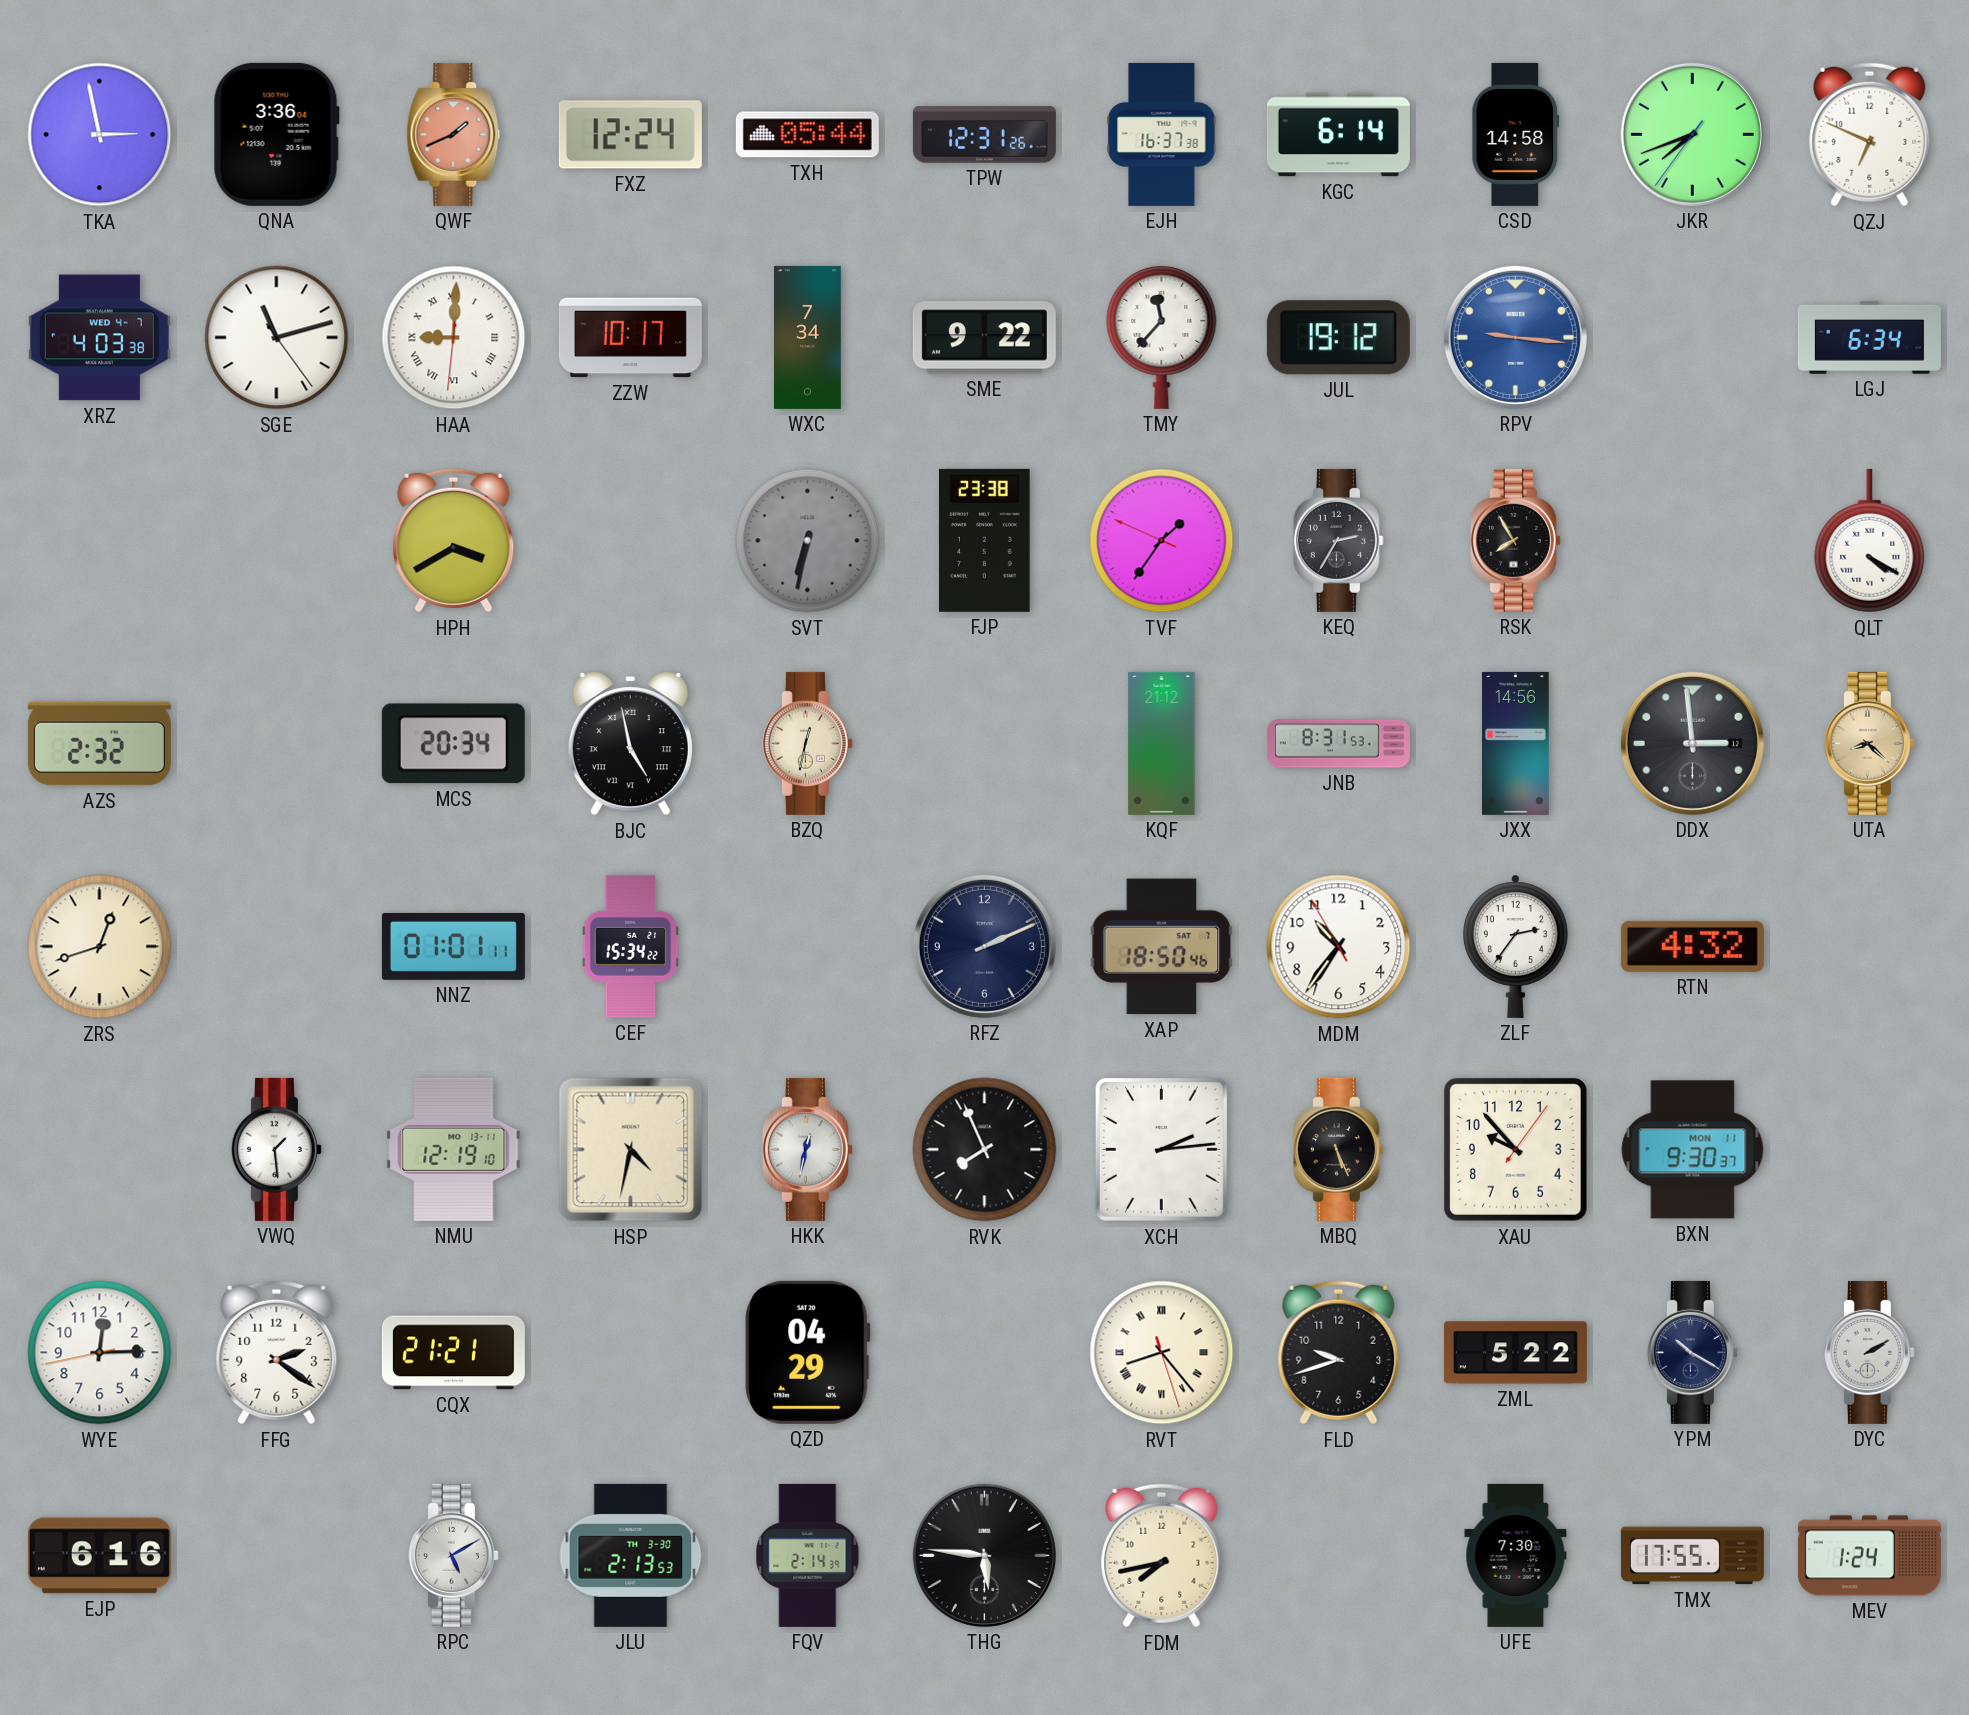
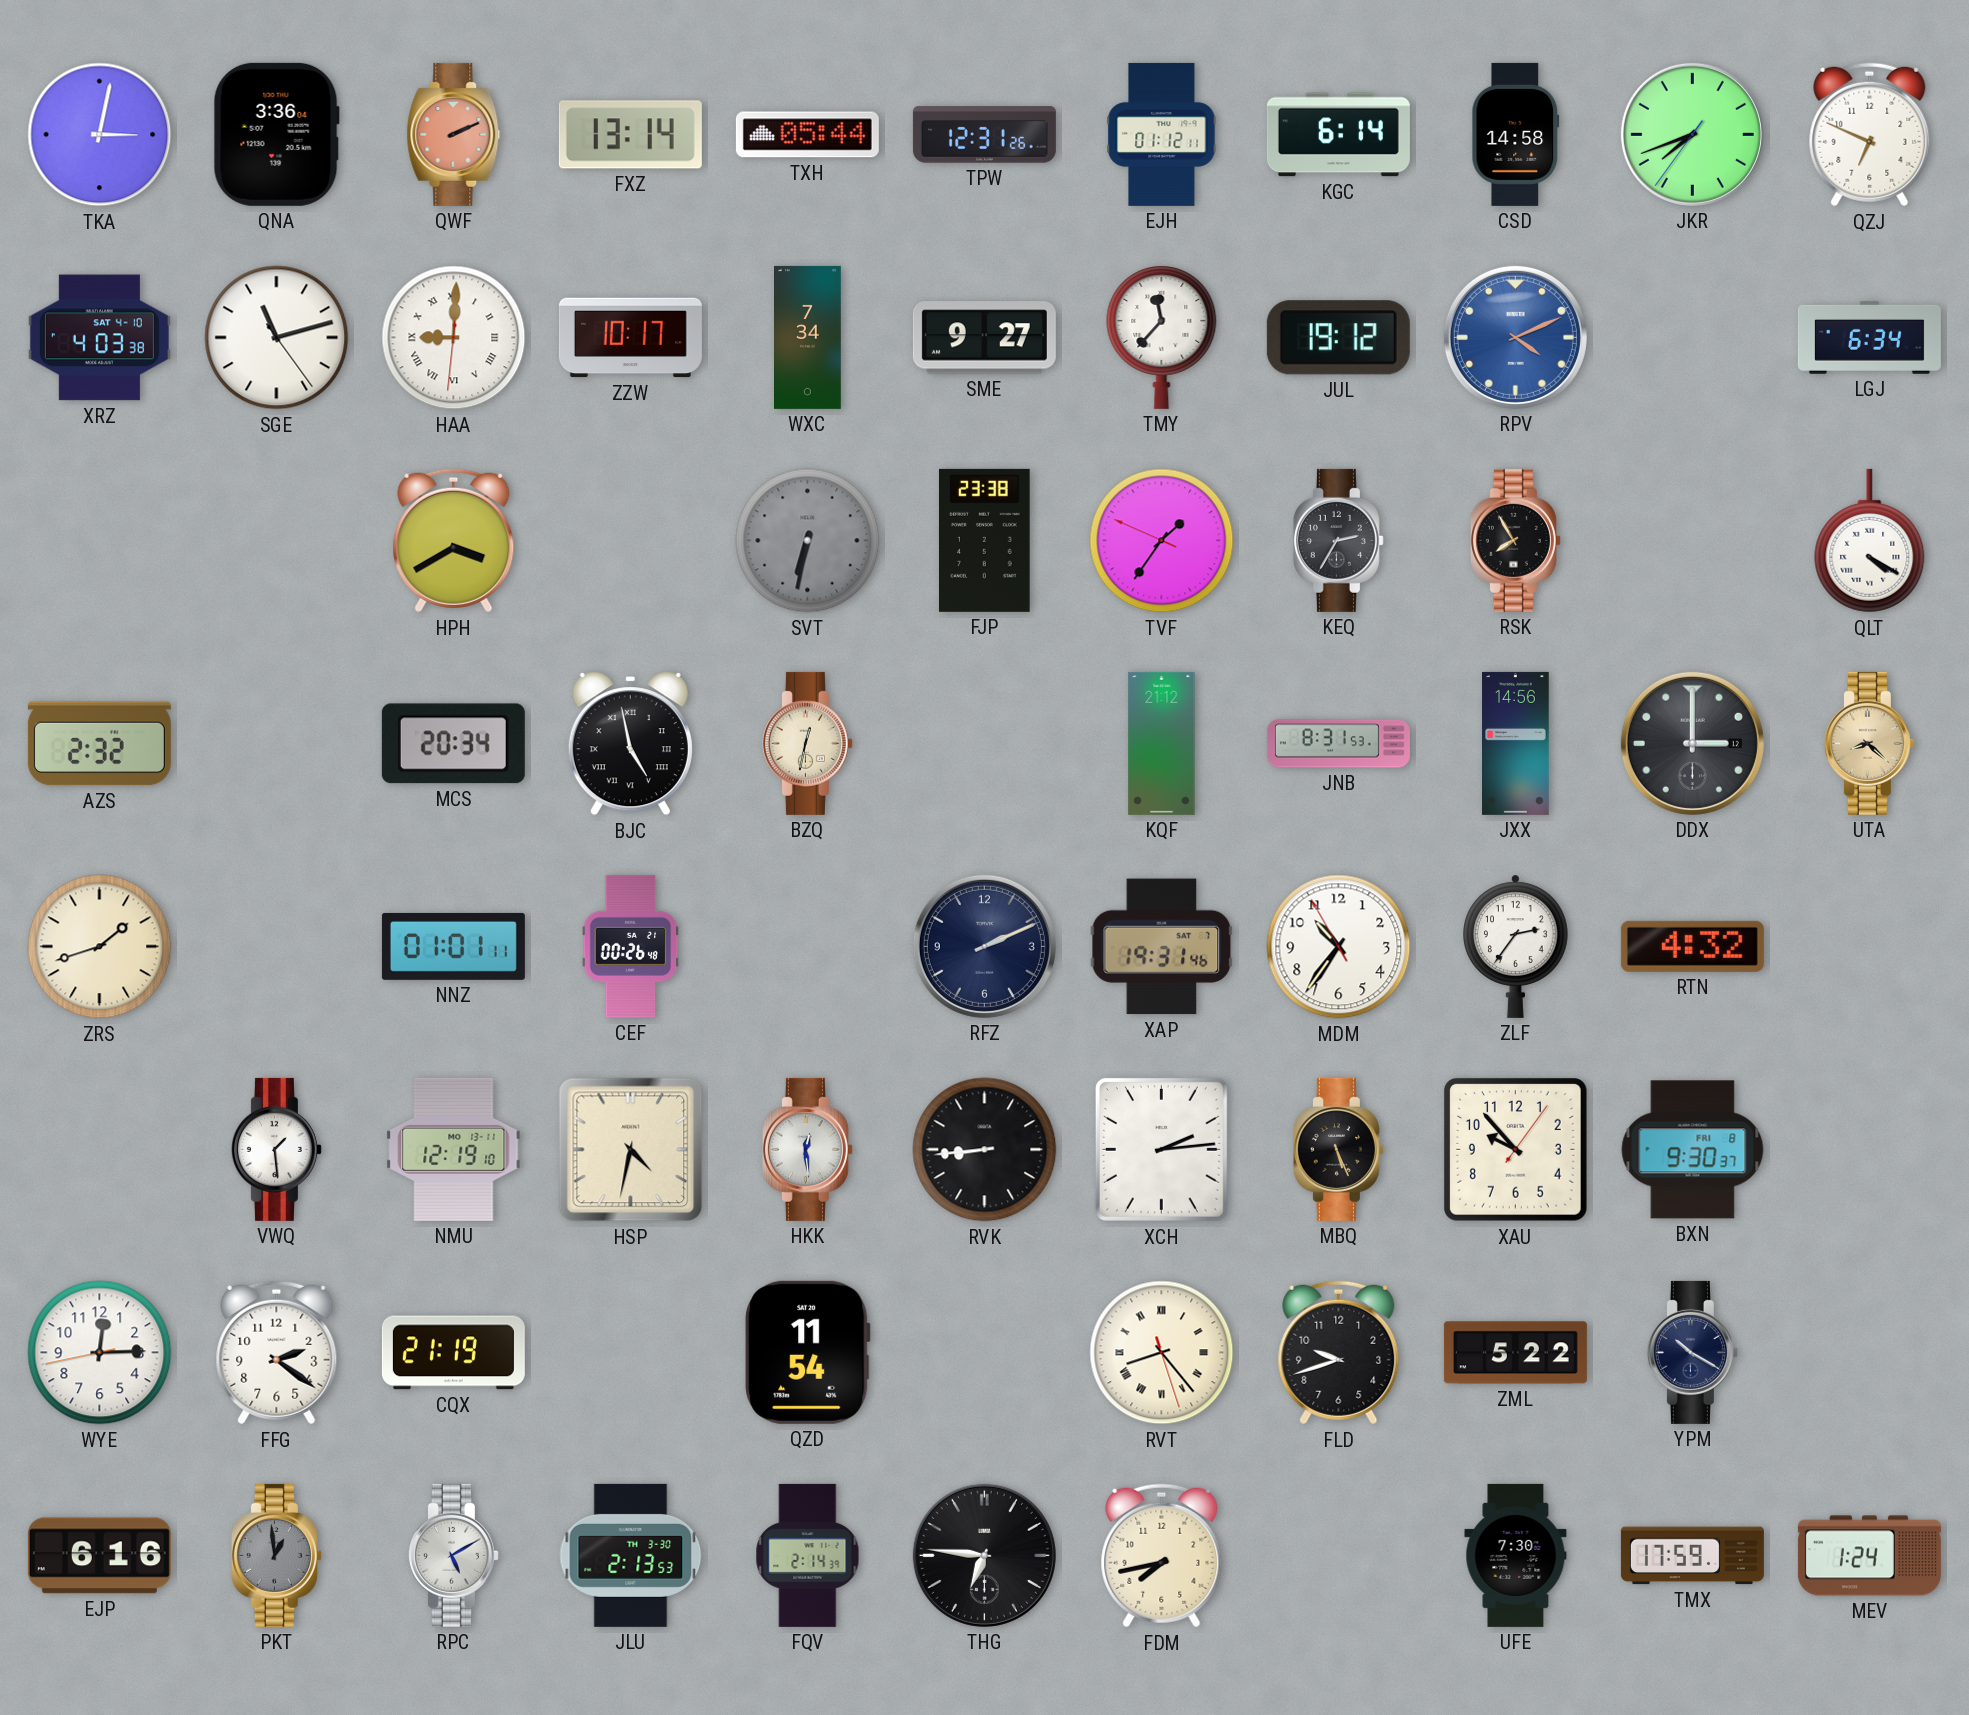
TKA: 2:58 -> 3:02 (100, 135)
QWF: 1:41 -> 2:11 (454, 134)
FXZ: 12:24 -> 13:14 (630, 135)
EJH: 16:37 -> 01:12 (1162, 134)
XRZ date: WED 4-7 -> SAT 4-10 (99, 338)
SME: 9:22 -> 9:27 (984, 338)
RPV: 9:16 -> 4:11 (1515, 337)
DDX: 2:59 -> 3:00 (1692, 743)
ZRS: 12:42 -> 1:42 (100, 947)
CEF: 15:34 -> 00:26 (631, 946)
XAP: 18:50 -> 19:31 (1162, 947)
HKK: 12:32 -> 12:29 (807, 1149)
RVK: 7:56 -> 8:44 (985, 1150)
BXN date: MON 11 -> FRI 8 (1693, 1150)
CQX: 21:21 -> 21:19 (453, 1353)
QZD: 04:29 -> 11:54 (808, 1352)
DYC: 2:10 -> none (1869, 1352)
PKT: none -> 12:59 (276, 1555)
THG: 5:46 -> 6:46 (984, 1555)
TMX: 17:55 -> 17:59 (1692, 1556)
